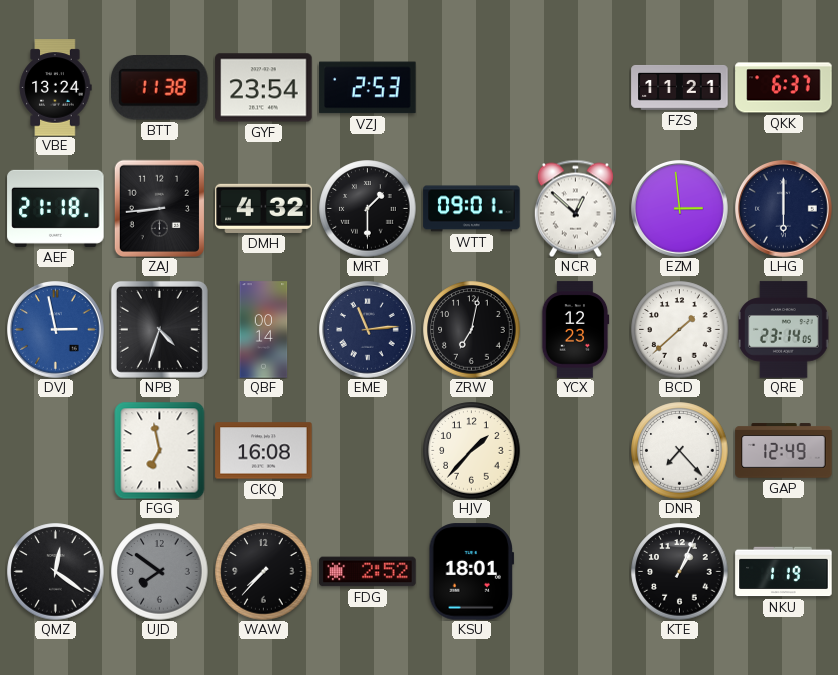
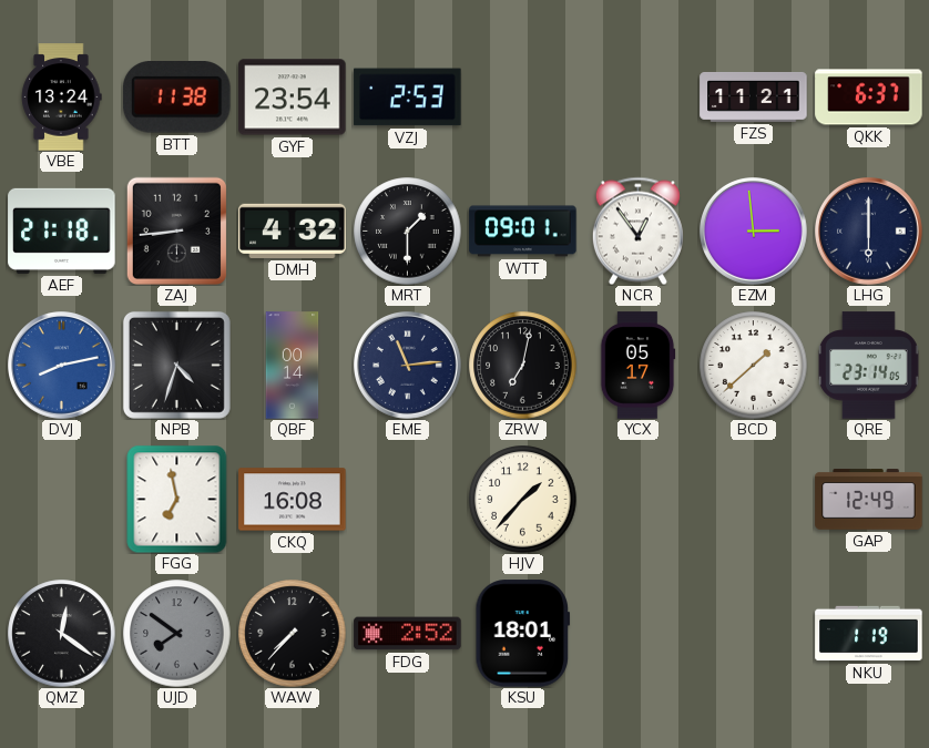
NCR: 12:52 -> 12:54 (637, 230)
DVJ: 2:58 -> 8:13 (62, 366)
YCX: 12:23 -> 05:17 (637, 366)
DNR: 7:23 -> none (680, 451)
KTE: 1:04 -> none (680, 572)
